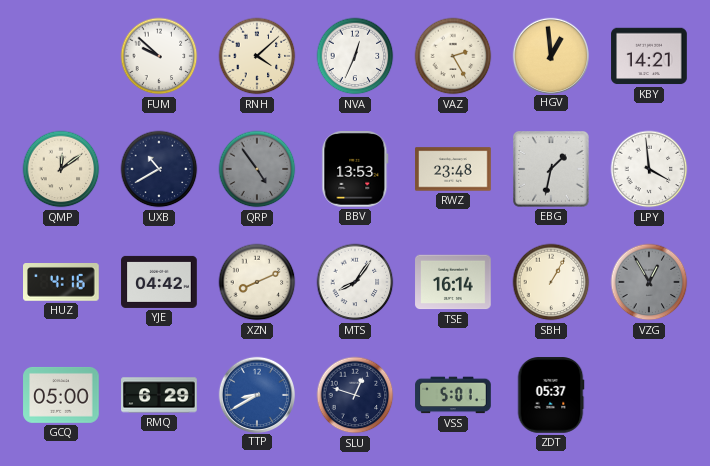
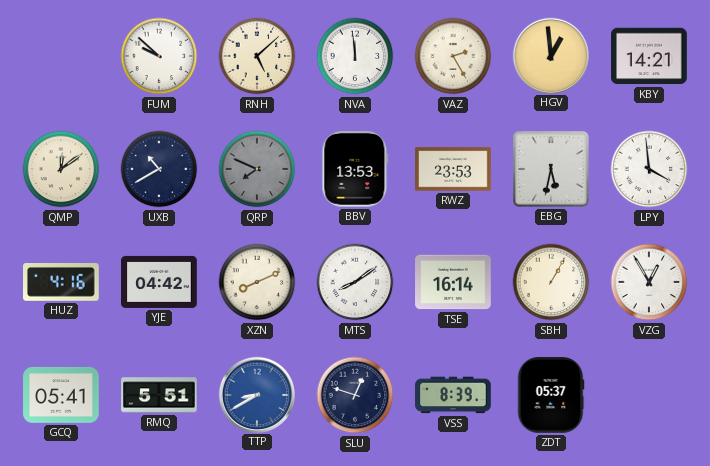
RNH: 4:08 -> 5:08 (257, 56)
NVA: 12:34 -> 11:59 (355, 56)
QRP: 4:54 -> 7:49 (257, 169)
RWZ: 23:48 -> 23:53 (453, 169)
EBG: 1:32 -> 5:32 (552, 170)
MTS: 8:06 -> 8:09 (355, 282)
VZG dial: grey -> white (649, 282)
GCQ: 05:00 -> 05:41 (61, 395)
RMQ: 6:29 -> 5:51 (159, 395)
VSS: 5:01 -> 8:39 (453, 395)
